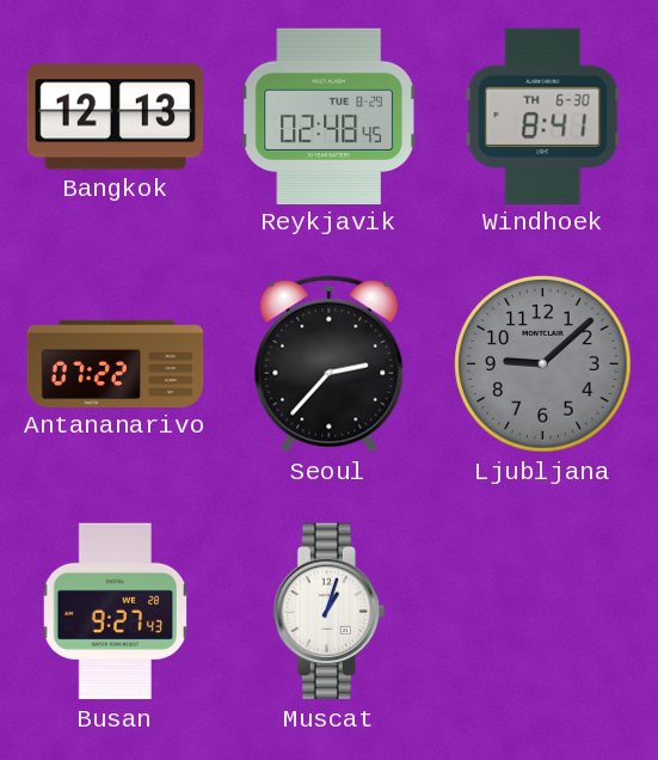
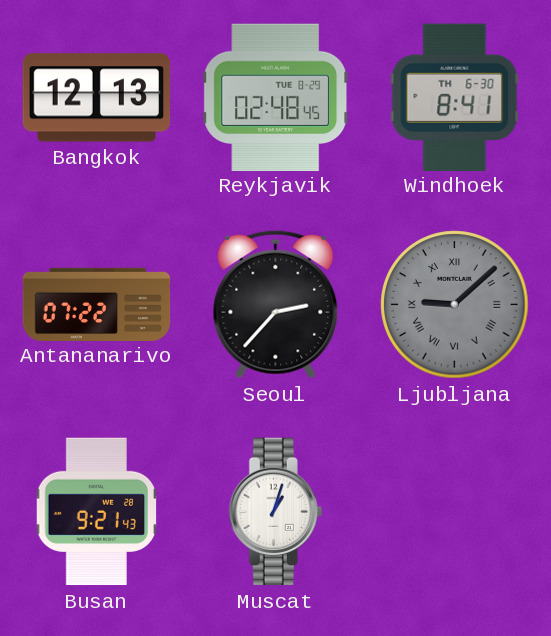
Ljubljana numerals: Arabic -> Roman (455, 305)
Busan: 9:27 -> 9:21 (97, 512)
